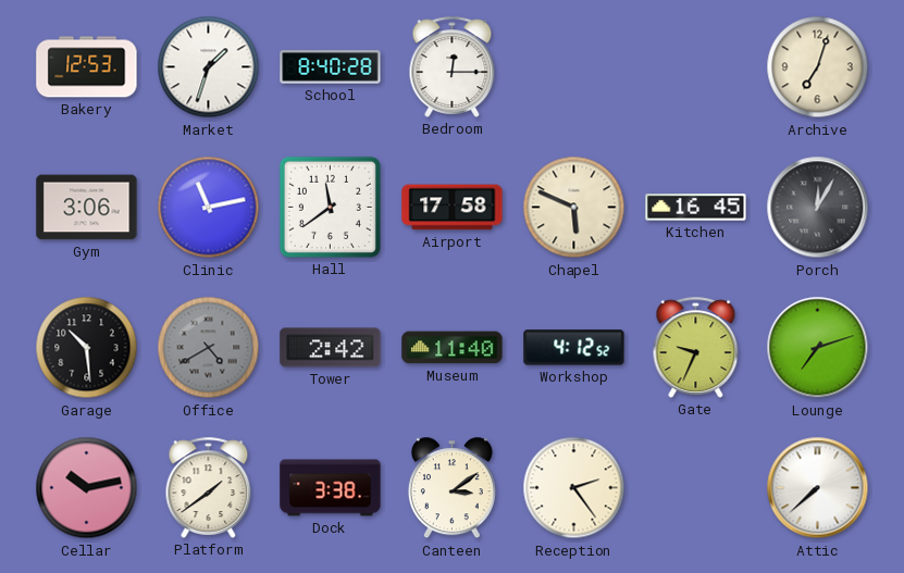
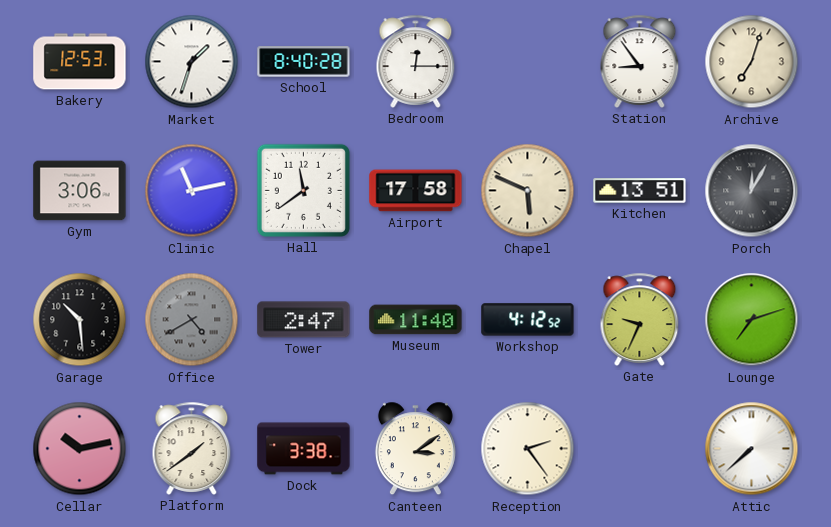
Station: none -> 8:54 (640, 61)
Kitchen: 16:45 -> 13:51 (640, 191)
Tower: 2:42 -> 2:47 (304, 320)
